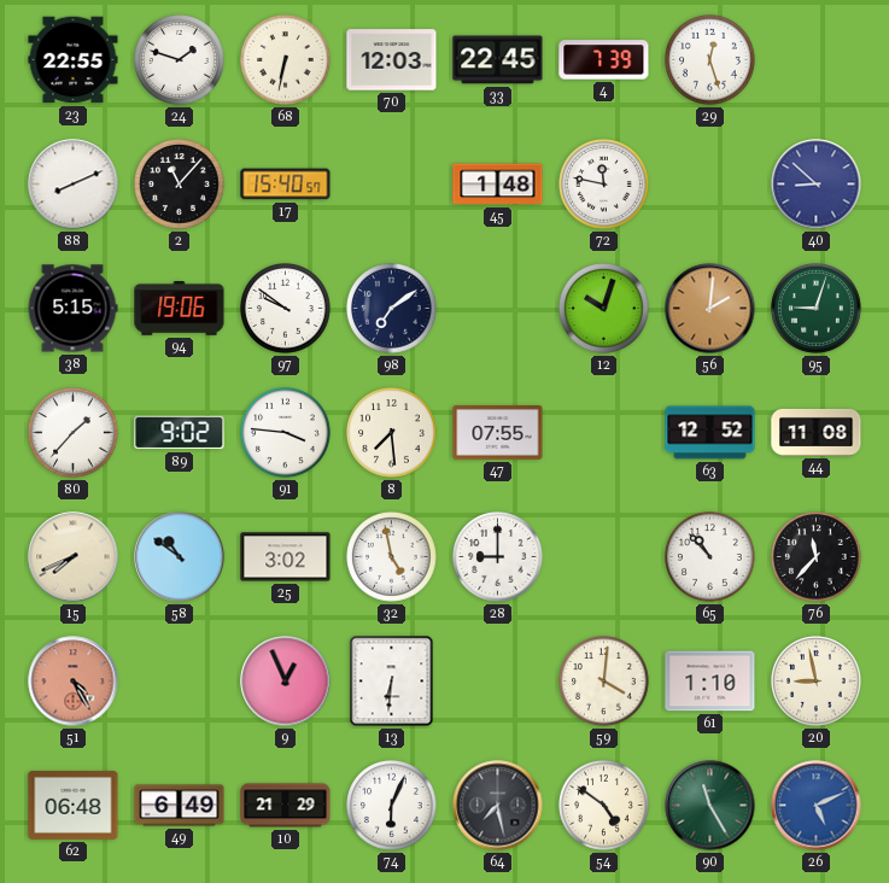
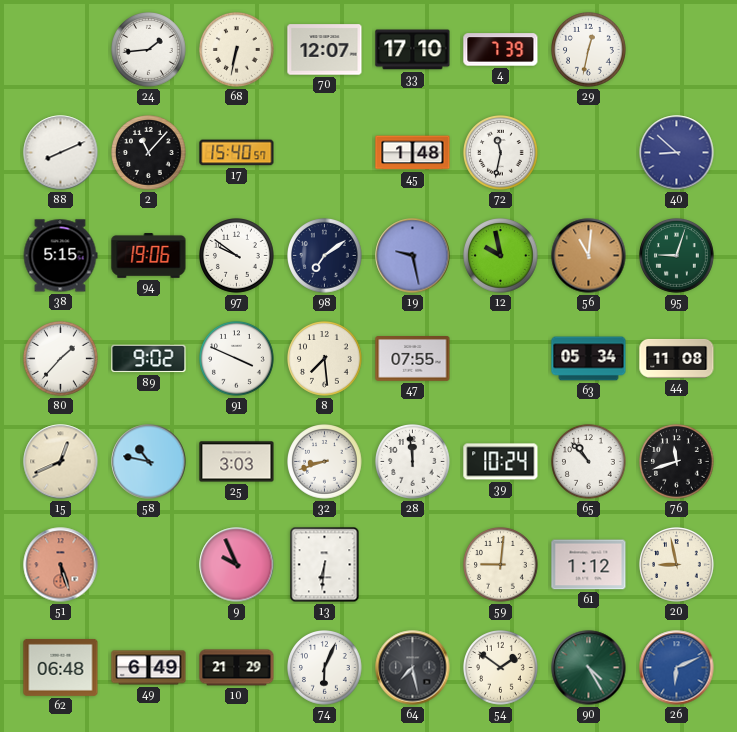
23: 22:55 -> none (74, 60)
24: 1:48 -> 1:44 (149, 50)
70: 12:03 -> 12:07 (325, 50)
33: 22:45 -> 17:10 (413, 50)
29: 12:27 -> 12:32 (589, 50)
72: 11:47 -> 11:32 (501, 153)
19: none -> 9:28 (413, 256)
12: 10:03 -> 9:58 (501, 256)
56: 2:01 -> 11:01 (589, 256)
91: 3:46 -> 3:49 (237, 359)
63: 12:52 -> 05:34 (589, 359)
15: 7:41 -> 12:41 (61, 462)
58: 10:51 -> 10:47 (149, 462)
25: 3:02 -> 3:03 (237, 462)
32: 4:58 -> 8:42 (325, 462)
28: 9:00 -> 11:59 (413, 462)
39: none -> 10:24 (501, 462)
76: 11:37 -> 11:42 (677, 462)
51: 4:25 -> 5:27 (61, 565)
9: 12:56 -> 9:56 (237, 565)
59: 4:01 -> 9:01 (501, 565)
61: 1:10 -> 1:12 (589, 565)
54: 4:51 -> 1:51 (501, 668)
90: 11:25 -> 4:25 (589, 668)
26: 5:11 -> 6:11 (677, 668)
